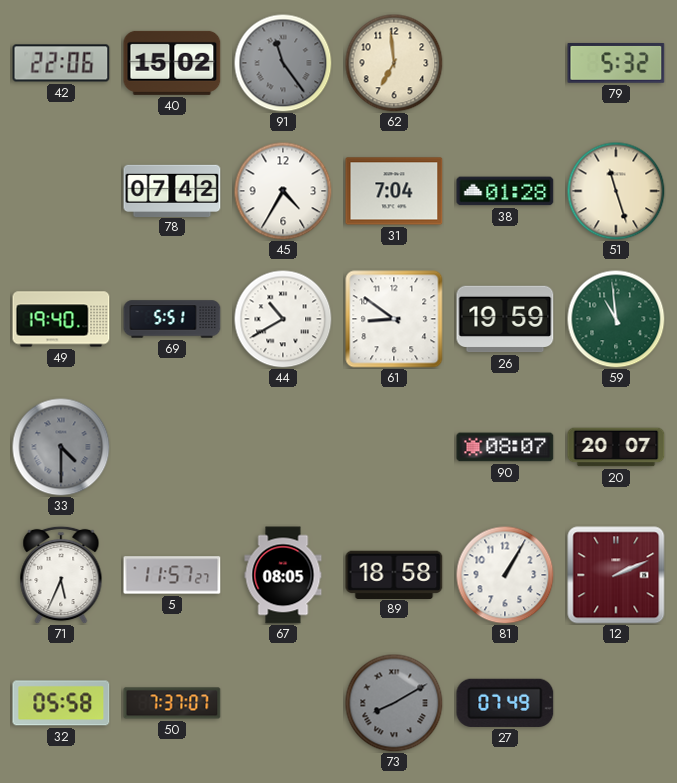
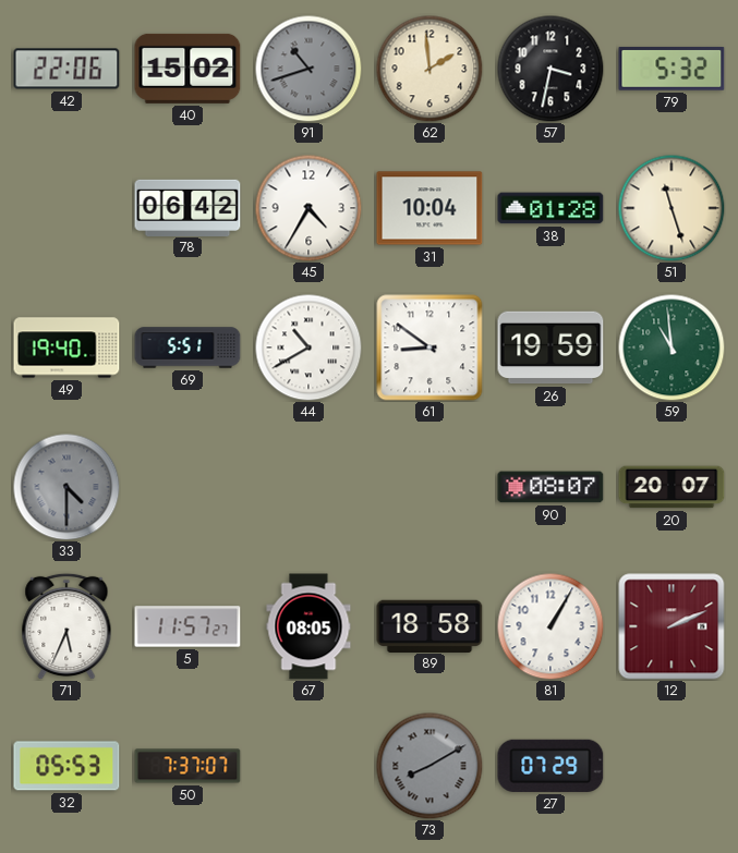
91: 11:24 -> 10:42 (308, 69)
62: 6:59 -> 1:59 (430, 69)
57: none -> 3:32 (551, 69)
78: 07:42 -> 06:42 (187, 207)
31: 7:04 -> 10:04 (430, 208)
32: 05:58 -> 05:53 (66, 766)
27: 07:49 -> 07:29 (551, 766)
